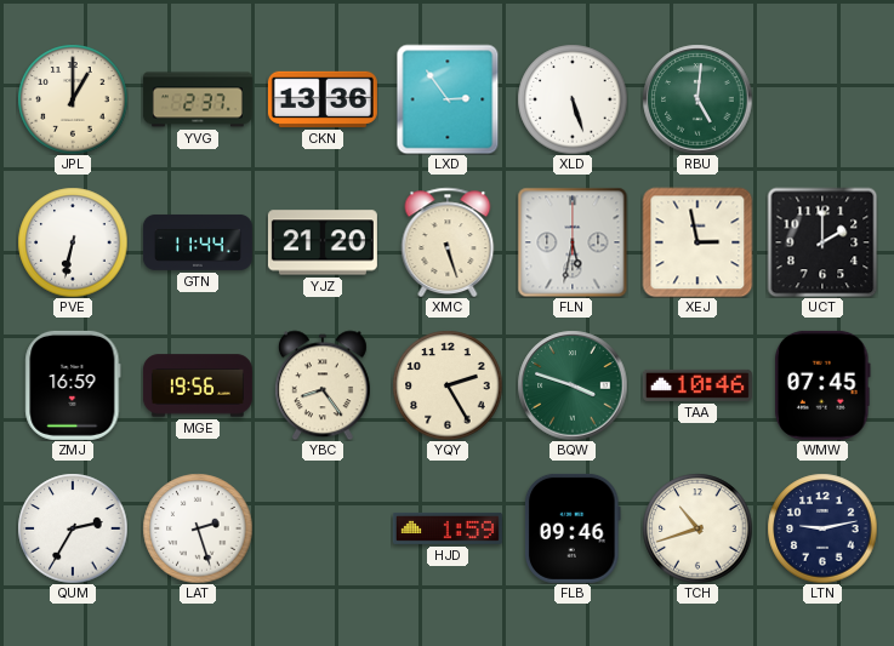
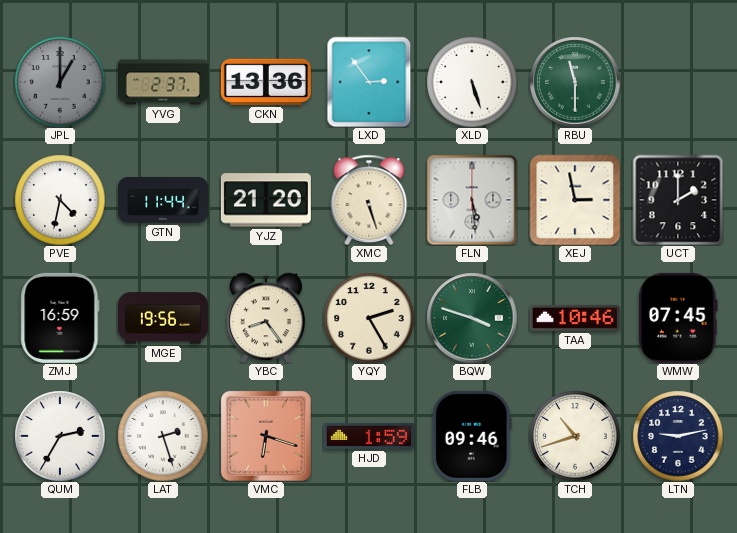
JPL dial: cream -> grey (60, 82)
RBU: 5:01 -> 11:30 (575, 82)
PVE: 6:32 -> 4:32 (60, 200)
FLN: 5:32 -> 5:29 (472, 200)
VMC: none -> 6:18 (266, 436)
